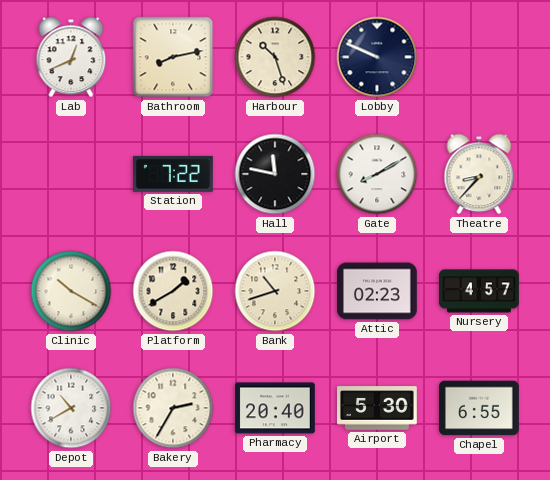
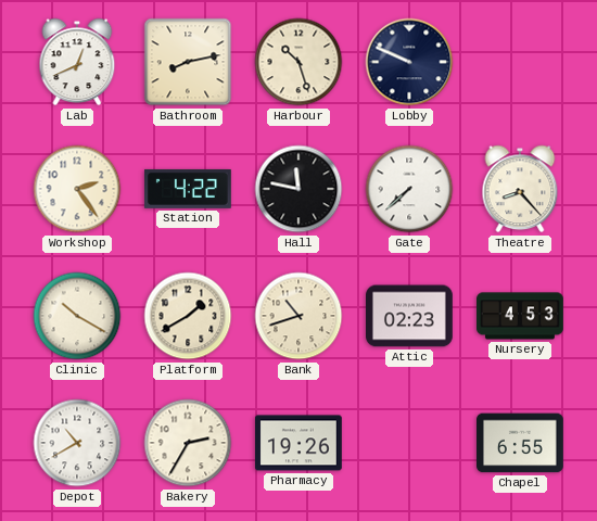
Workshop: none -> 2:24 (77, 189)
Station: 7:22 -> 4:22 (188, 189)
Gate: 8:10 -> 7:38 (409, 189)
Theatre: 8:37 -> 8:23 (520, 189)
Nursery: 4:57 -> 4:53 (521, 316)
Pharmacy: 20:40 -> 19:26 (298, 443)
Airport: 5:30 -> none (378, 408)
